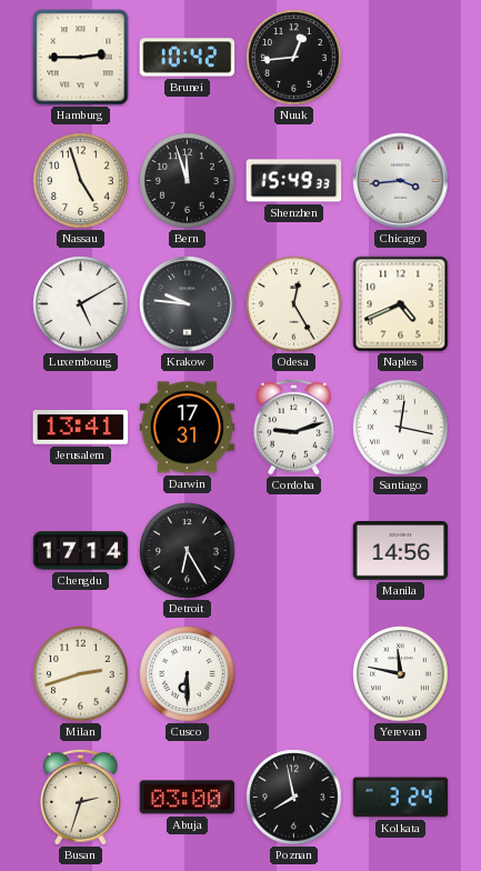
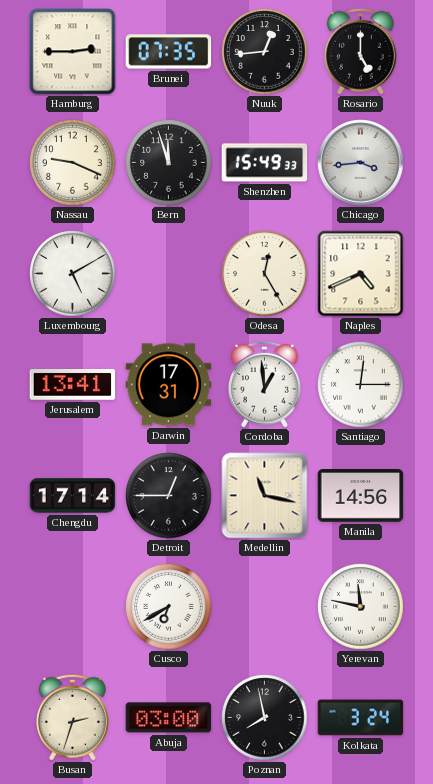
Brunei: 10:42 -> 07:35 (169, 52)
Rosario: none -> 5:00 (361, 51)
Nassau: 4:57 -> 9:19 (73, 163)
Krakow: 9:46 -> none (188, 304)
Cordoba: 9:12 -> 12:59 (265, 384)
Santiago: 12:17 -> 12:15 (361, 385)
Detroit: 6:25 -> 12:45 (169, 496)
Medellin: none -> 11:17 (265, 496)
Milan: 2:42 -> none (81, 674)
Cusco: 6:30 -> 6:40 (169, 607)
